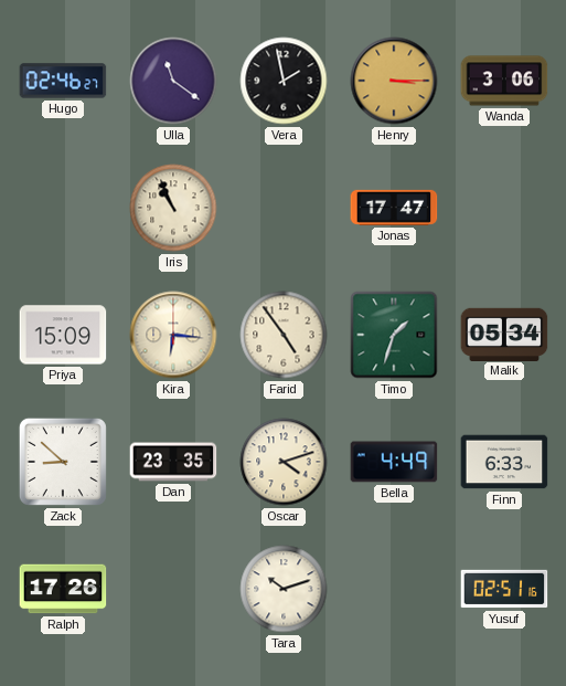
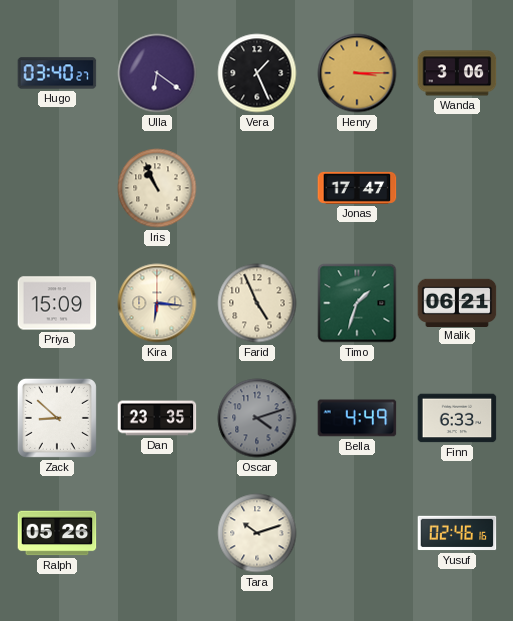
Hugo: 02:46 -> 03:40 (57, 73)
Ulla: 11:21 -> 6:21 (157, 73)
Vera: 1:58 -> 1:26 (257, 73)
Farid: 4:54 -> 4:56 (257, 303)
Malik: 05:34 -> 06:21 (457, 302)
Oscar dial: cream -> grey (257, 418)
Ralph: 17:26 -> 05:26 (57, 533)
Yusuf: 02:51 -> 02:46 (457, 533)
